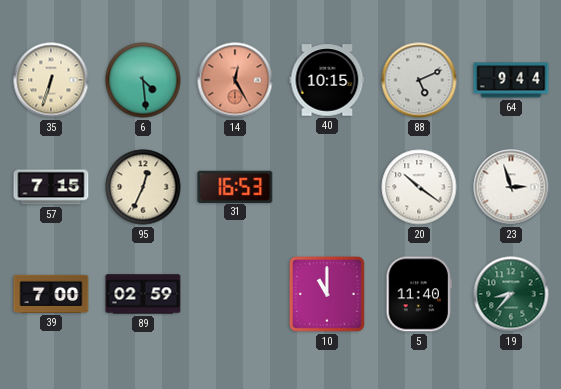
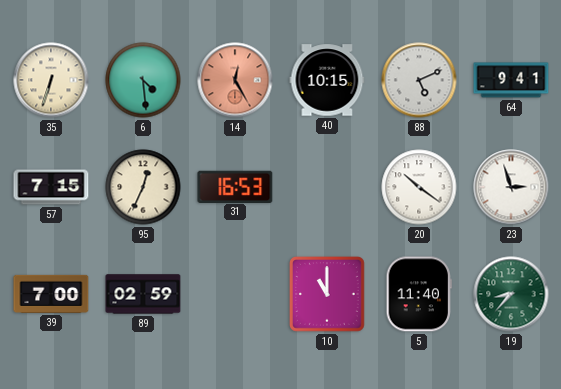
64: 9:44 -> 9:41 (511, 80)
